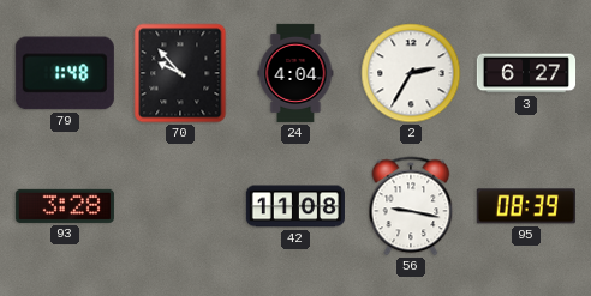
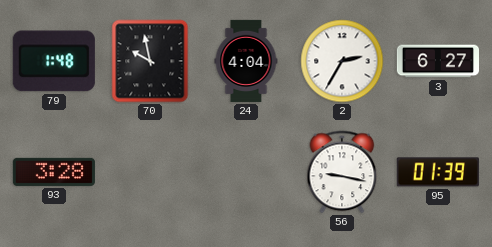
70: 9:53 -> 9:58 (150, 61)
42: 11:08 -> none (295, 206)
95: 08:39 -> 01:39 (438, 172)
